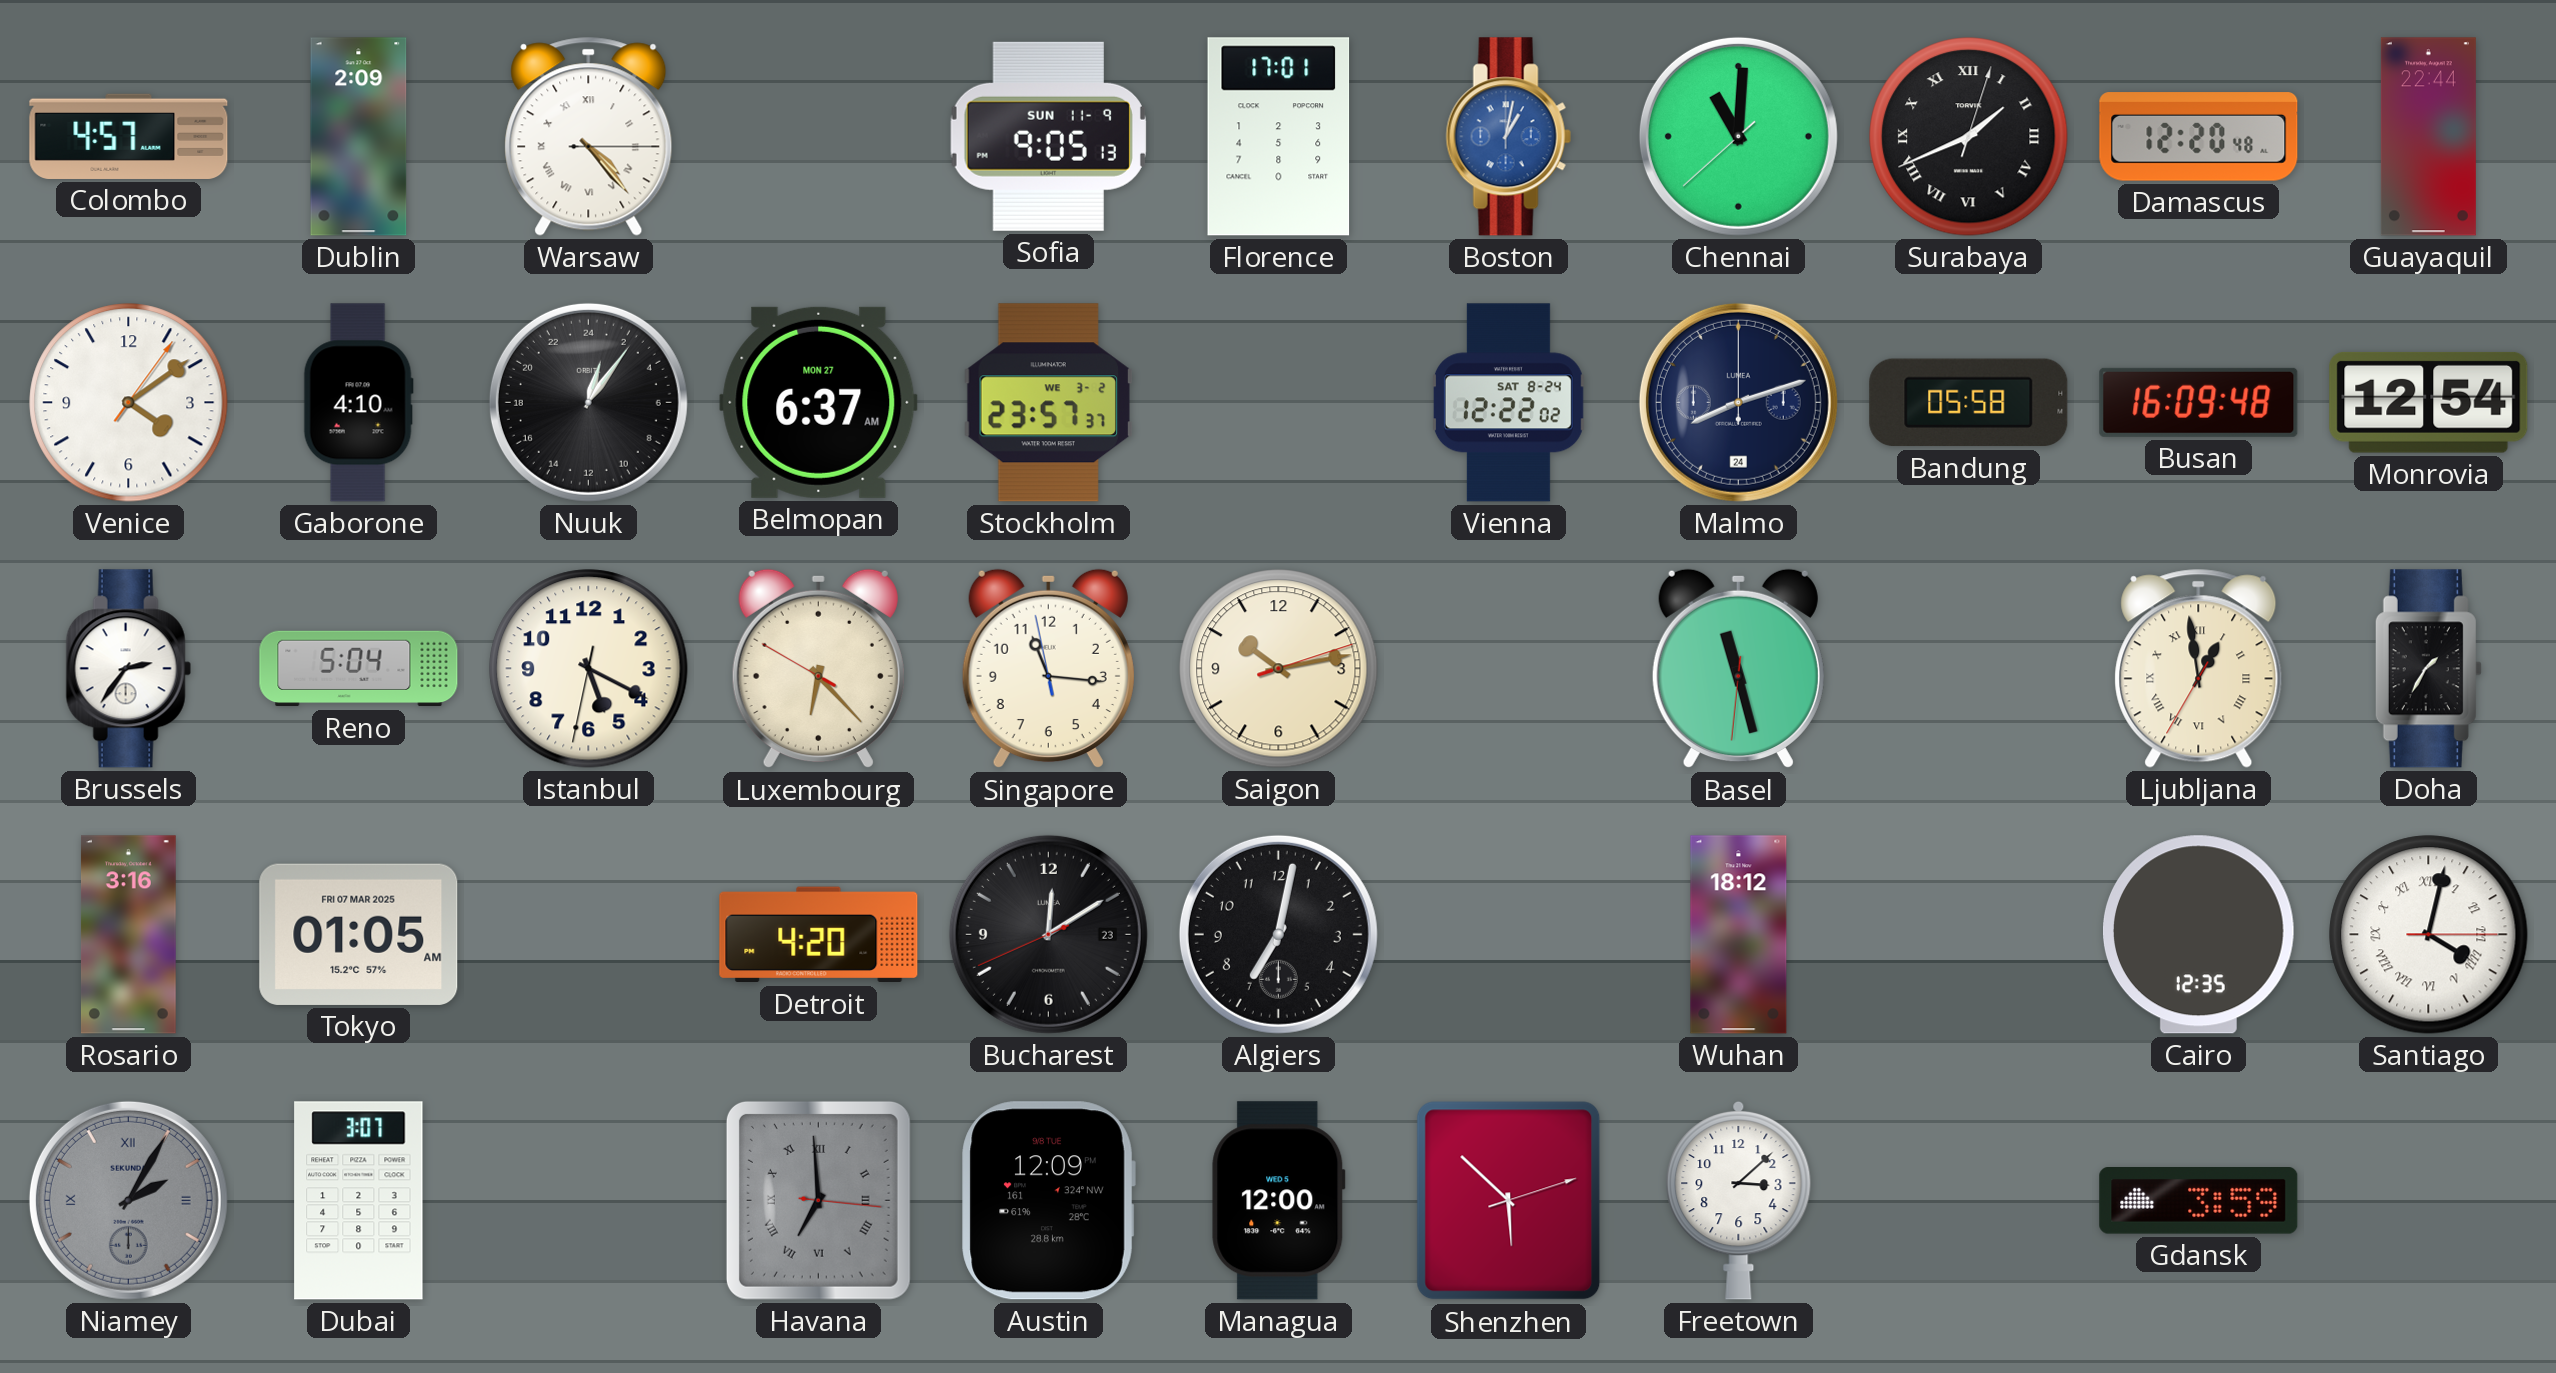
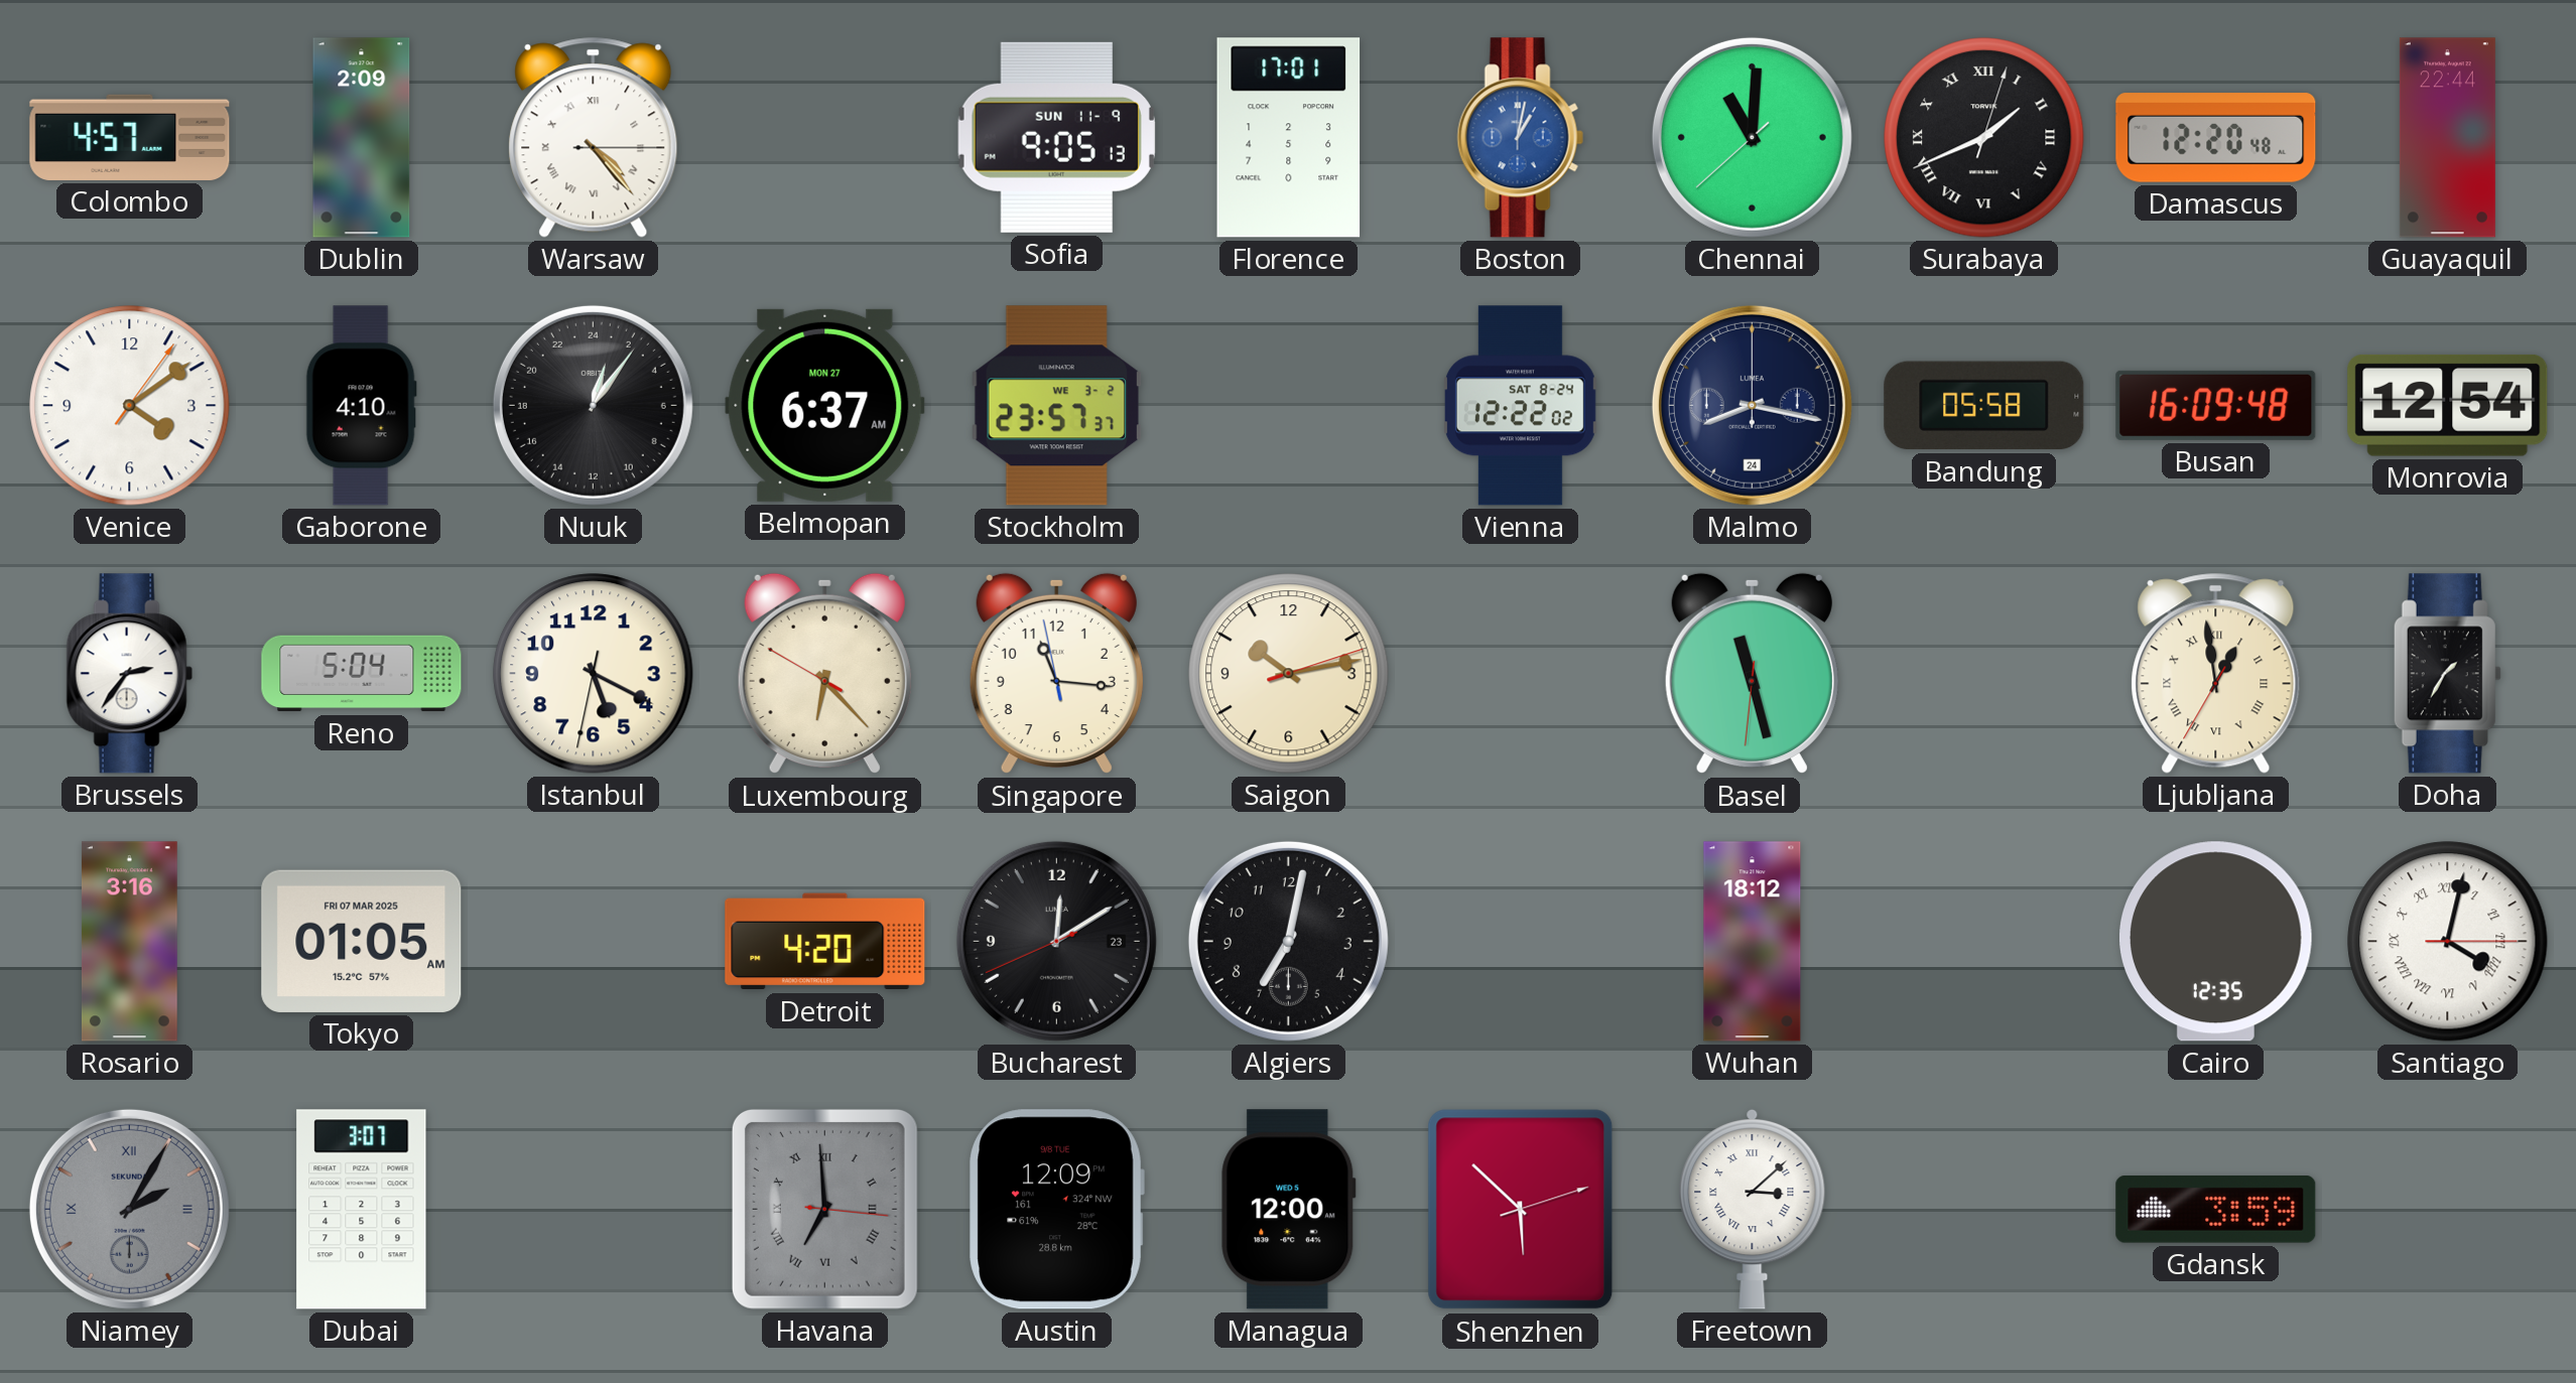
Malmo: 8:12 -> 8:17 (1752, 405)
Freetown numerals: Arabic -> Roman (1753, 1209)
